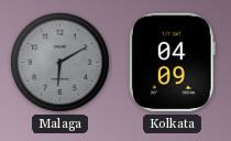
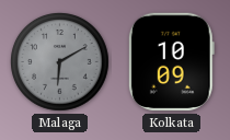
Kolkata: 04:09 -> 10:09 (171, 62)
